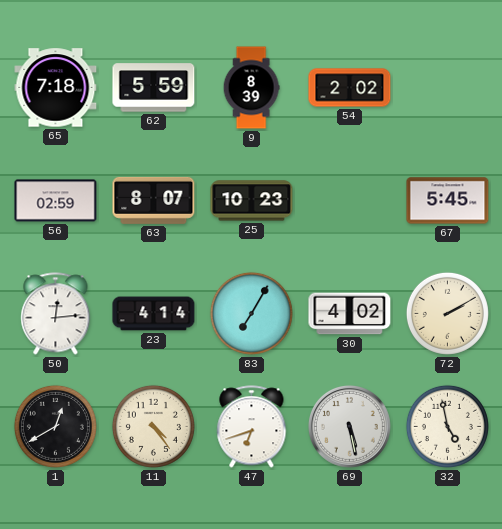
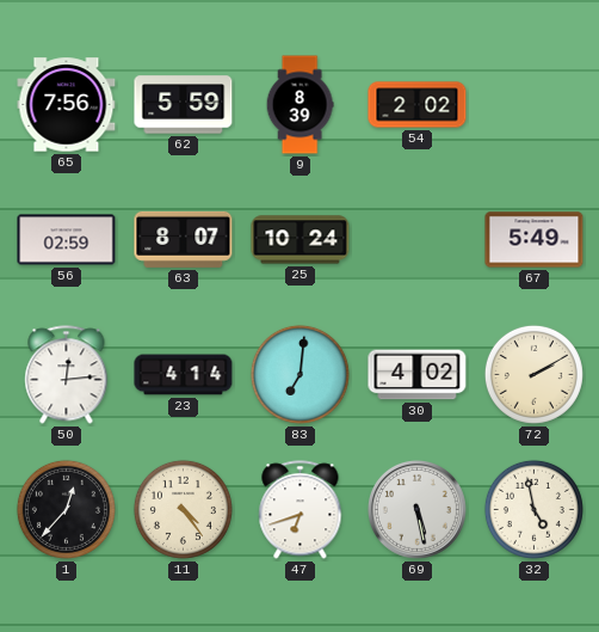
65: 7:18 -> 7:56 (67, 105)
25: 10:23 -> 10:24 (301, 240)
67: 5:45 -> 5:49 (535, 240)
83: 7:05 -> 7:01 (299, 374)
1: 12:40 -> 12:37 (66, 509)
